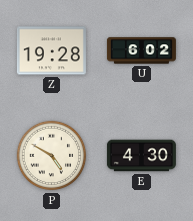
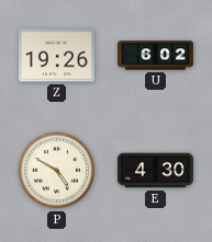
Z: 19:28 -> 19:26 (56, 56)
